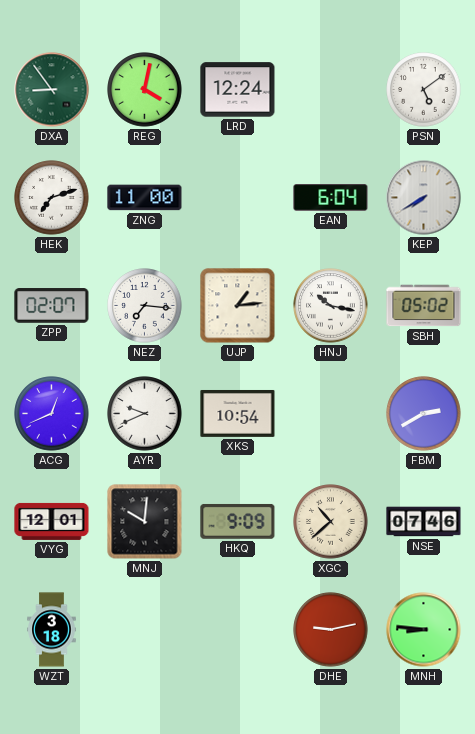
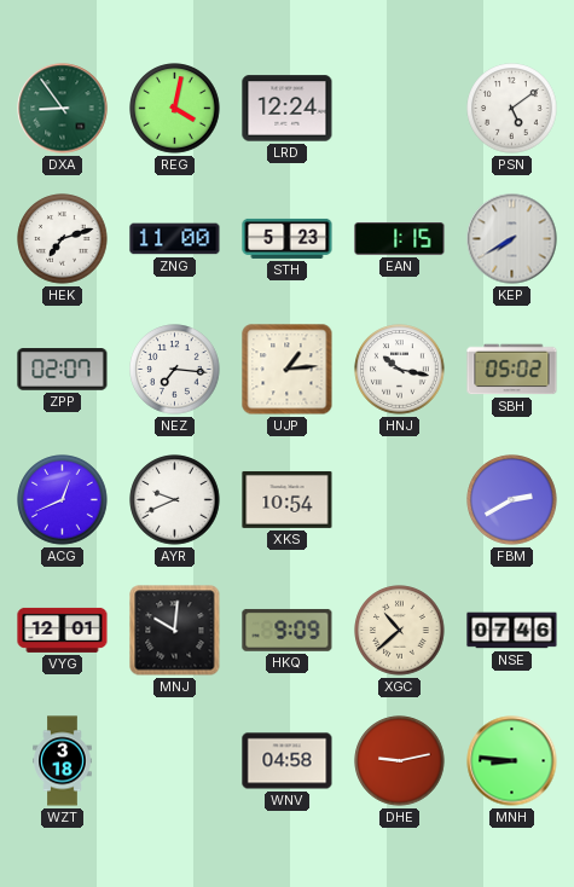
STH: none -> 5:23 (288, 238)
EAN: 6:04 -> 1:15 (400, 239)
WNV: none -> 04:58 (288, 761)
